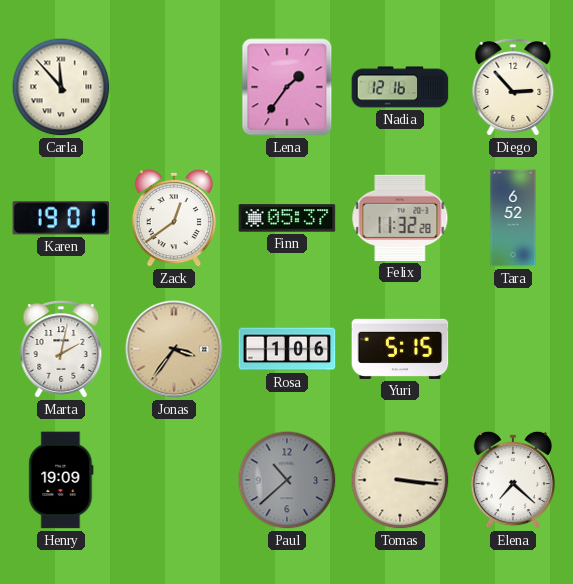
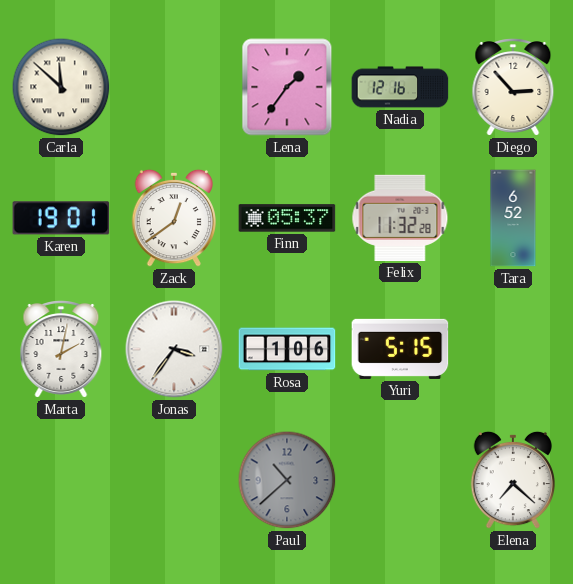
Carla: 11:53 -> 11:52 (61, 87)
Jonas dial: champagne -> white (174, 349)
Henry: 19:09 -> none (61, 480)
Tomas: 3:16 -> none (400, 480)
